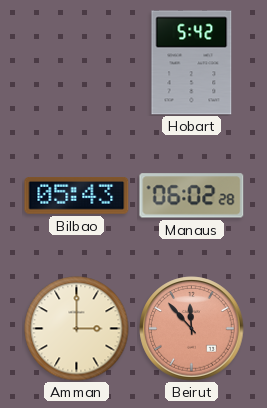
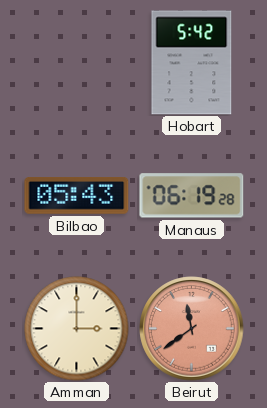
Manaus: 06:02 -> 06:19 (192, 196)
Beirut: 11:53 -> 11:39 (192, 329)
